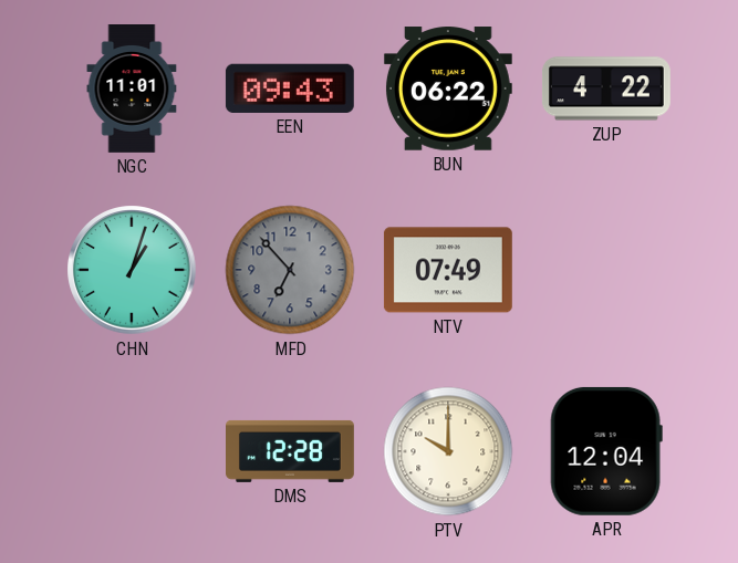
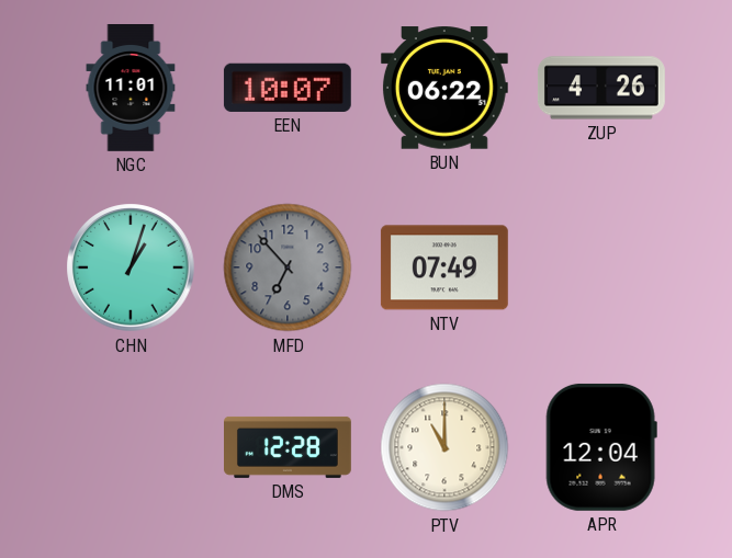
EEN: 09:43 -> 10:07 (288, 88)
ZUP: 4:22 -> 4:26 (601, 88)
PTV: 10:00 -> 11:00 (444, 447)
